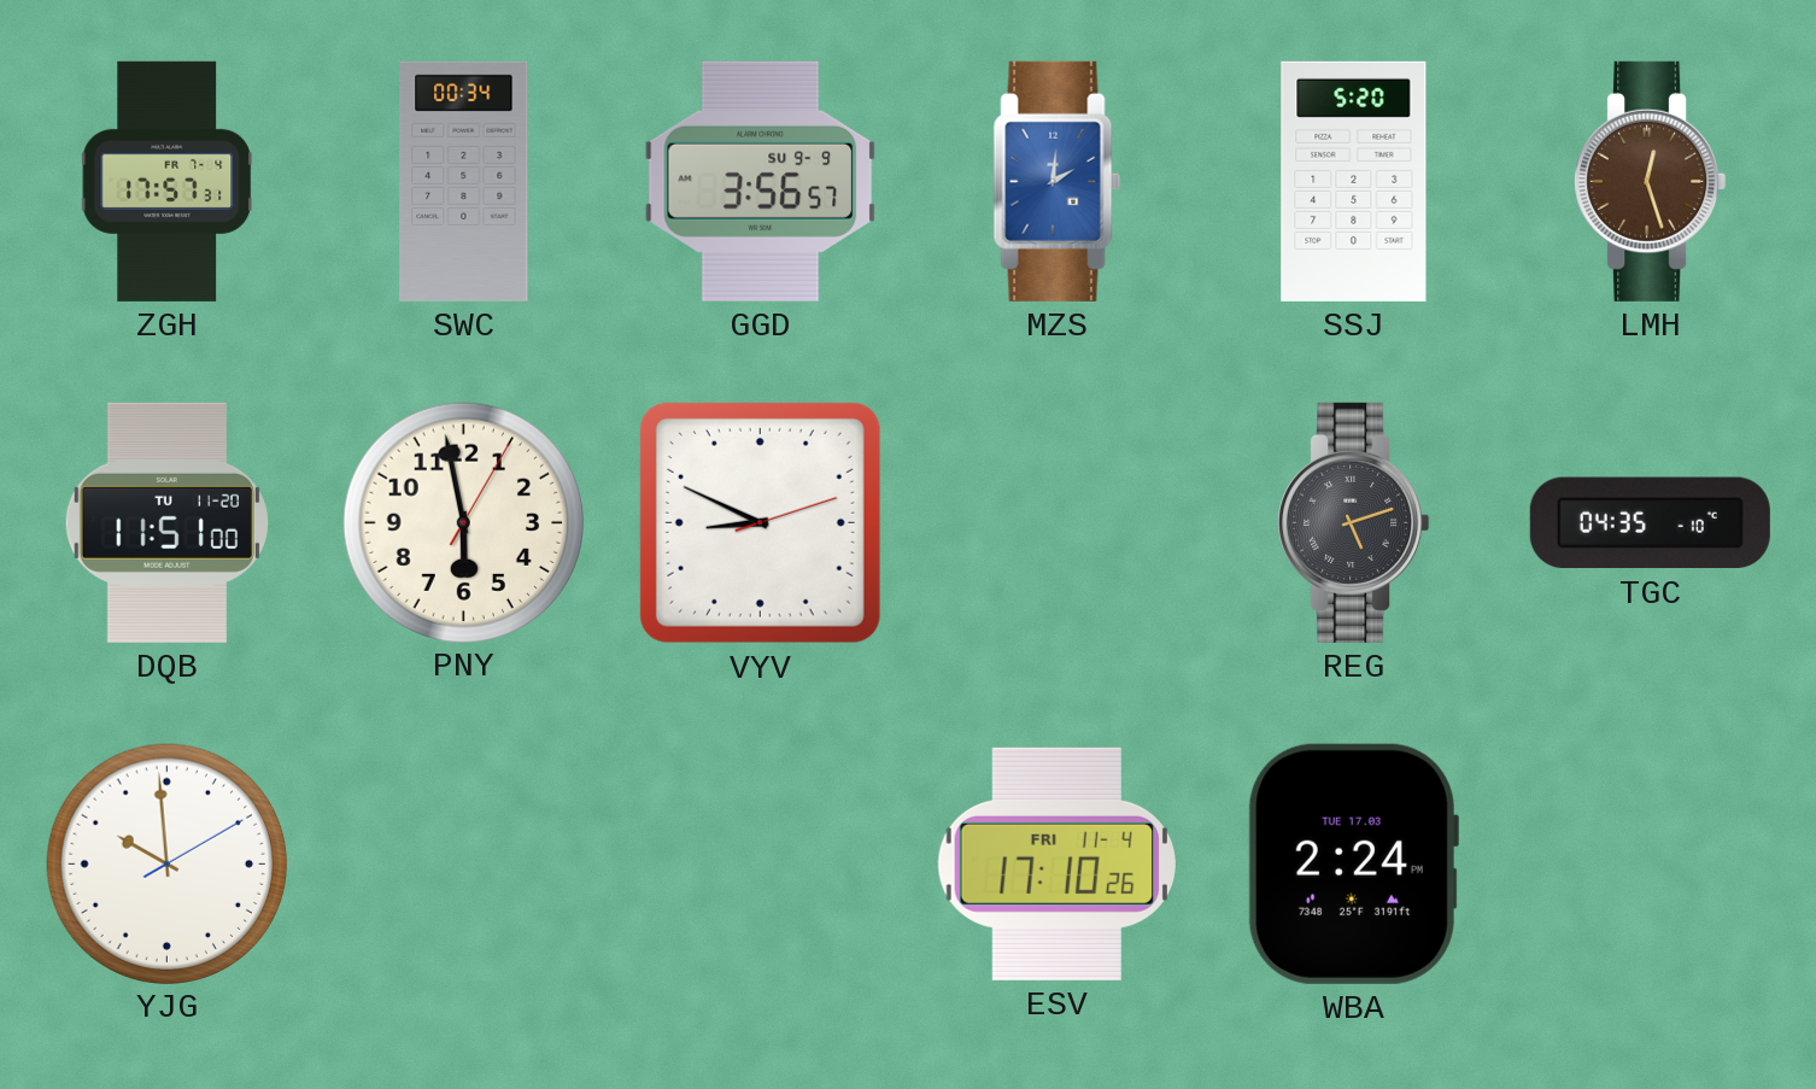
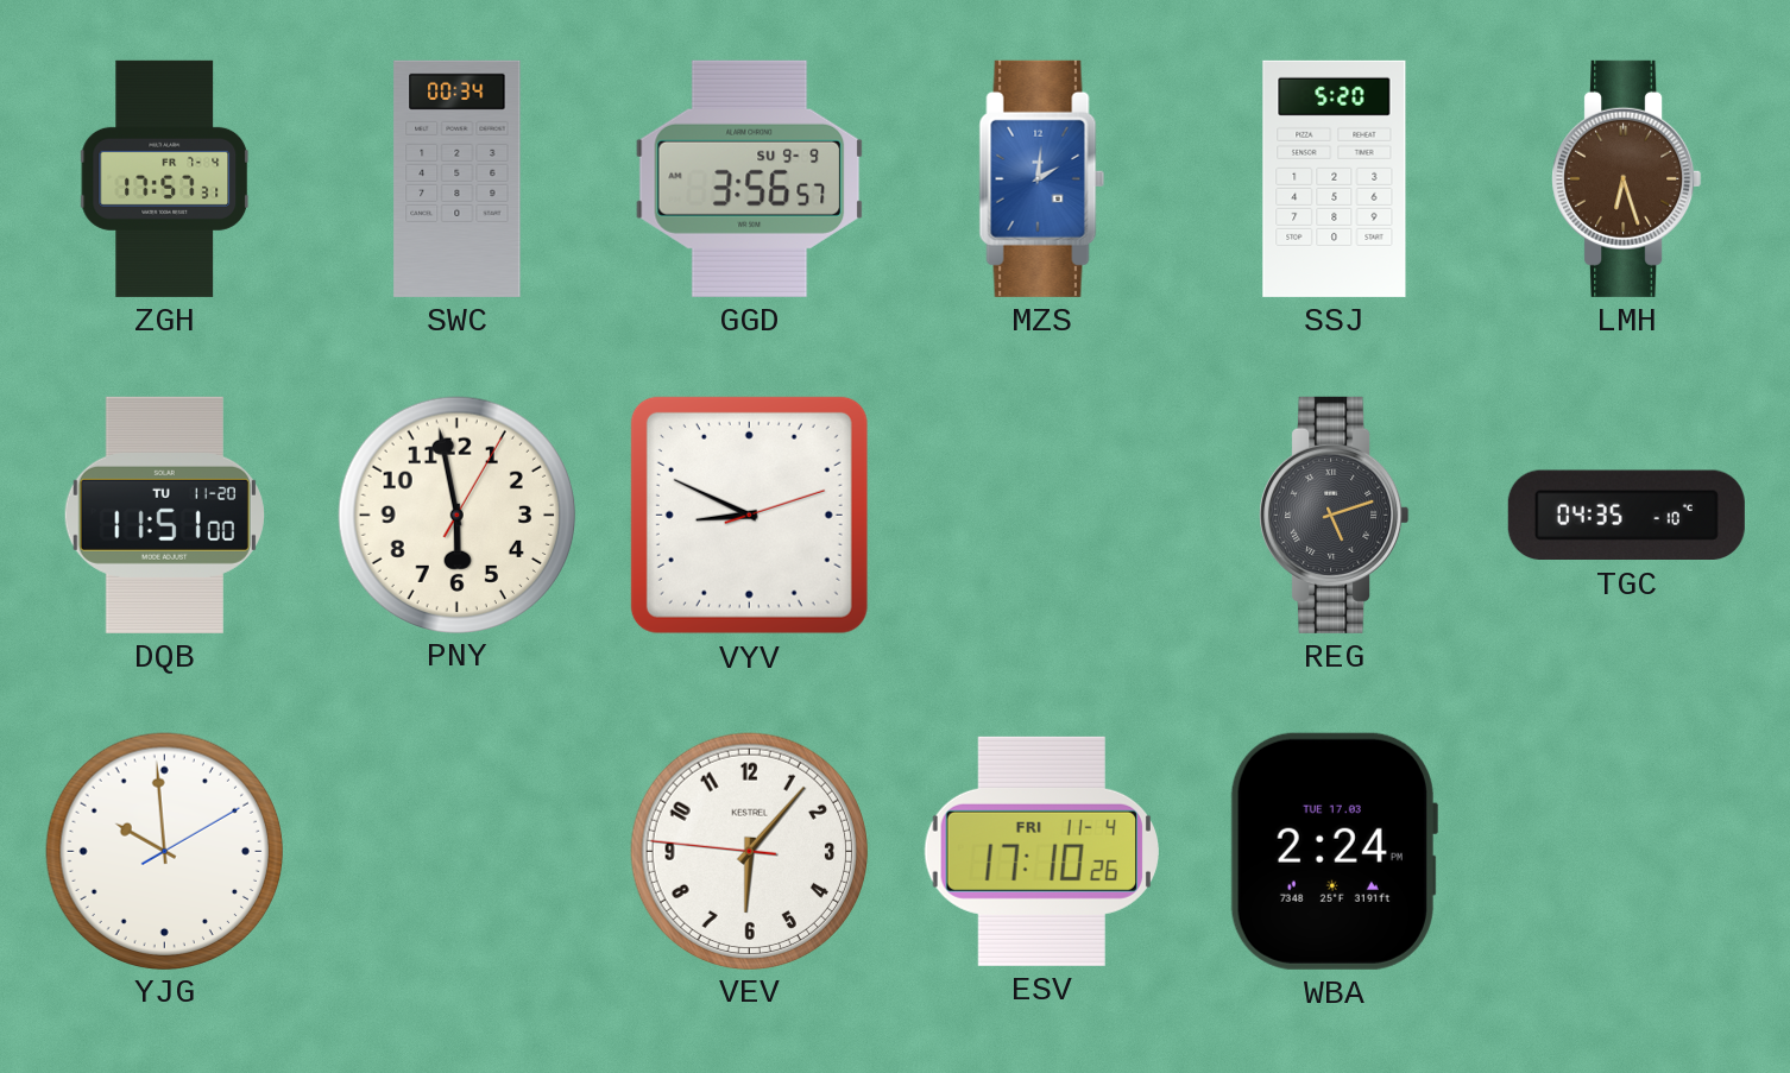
LMH: 12:27 -> 6:27 (1627, 178)
VEV: none -> 6:06 (749, 851)
